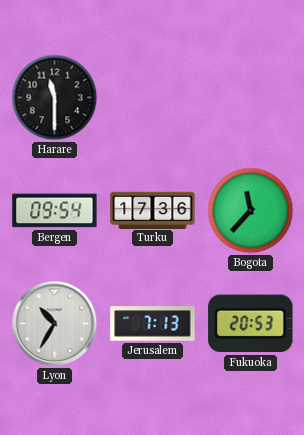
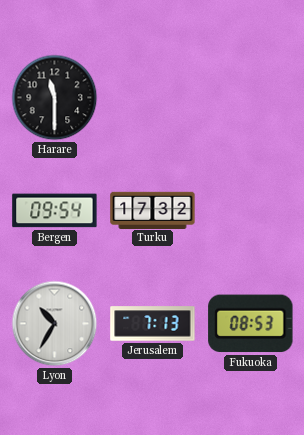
Turku: 17:36 -> 17:32 (153, 210)
Bogota: 11:37 -> none (251, 211)
Fukuoka: 20:53 -> 08:53 (251, 324)
